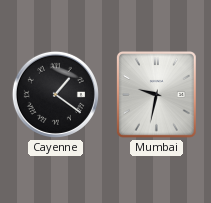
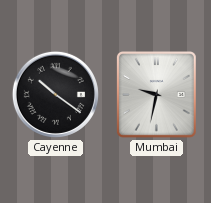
Cayenne: 1:21 -> 10:21 (55, 94)
